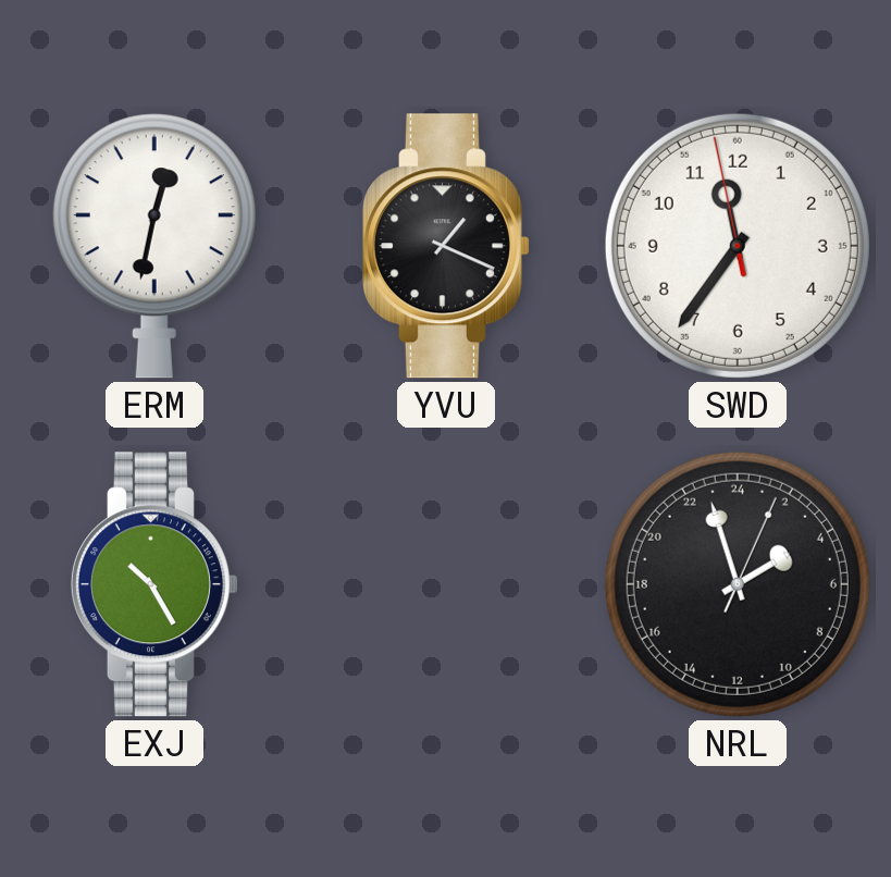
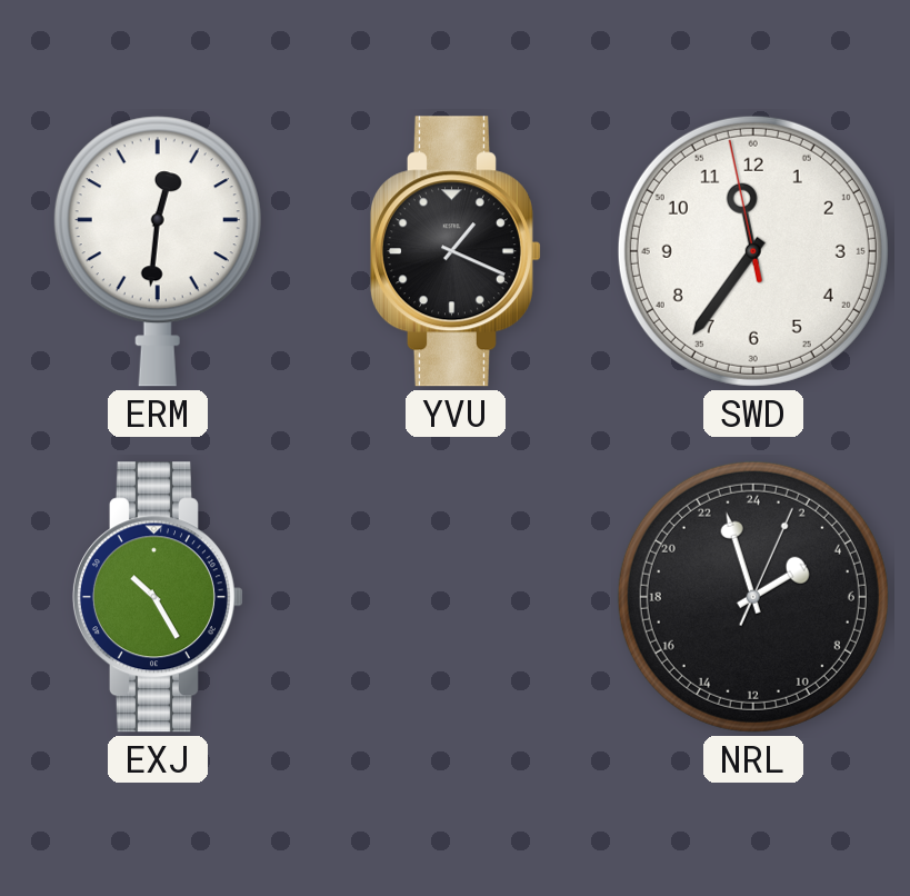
ERM: 12:32 -> 12:31 (158, 251)
